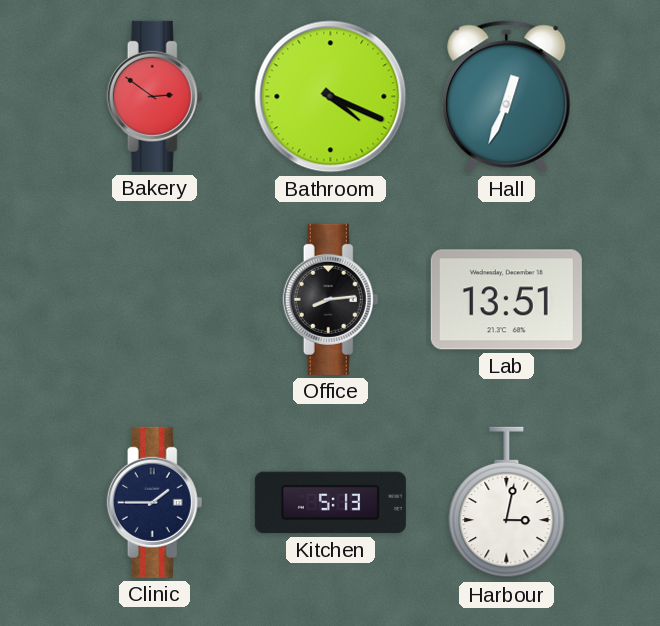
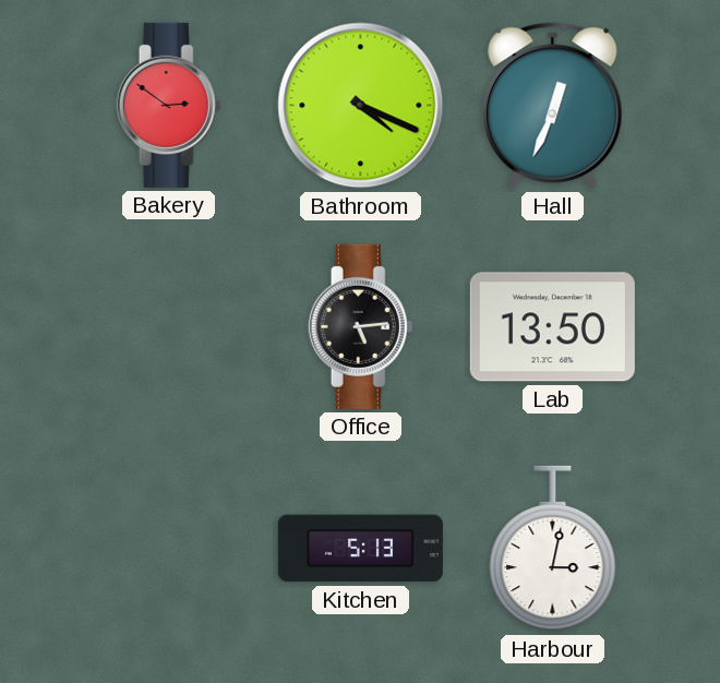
Office: 8:14 -> 5:14 (361, 326)
Lab: 13:51 -> 13:50 (552, 327)
Clinic: 1:45 -> none (155, 502)
